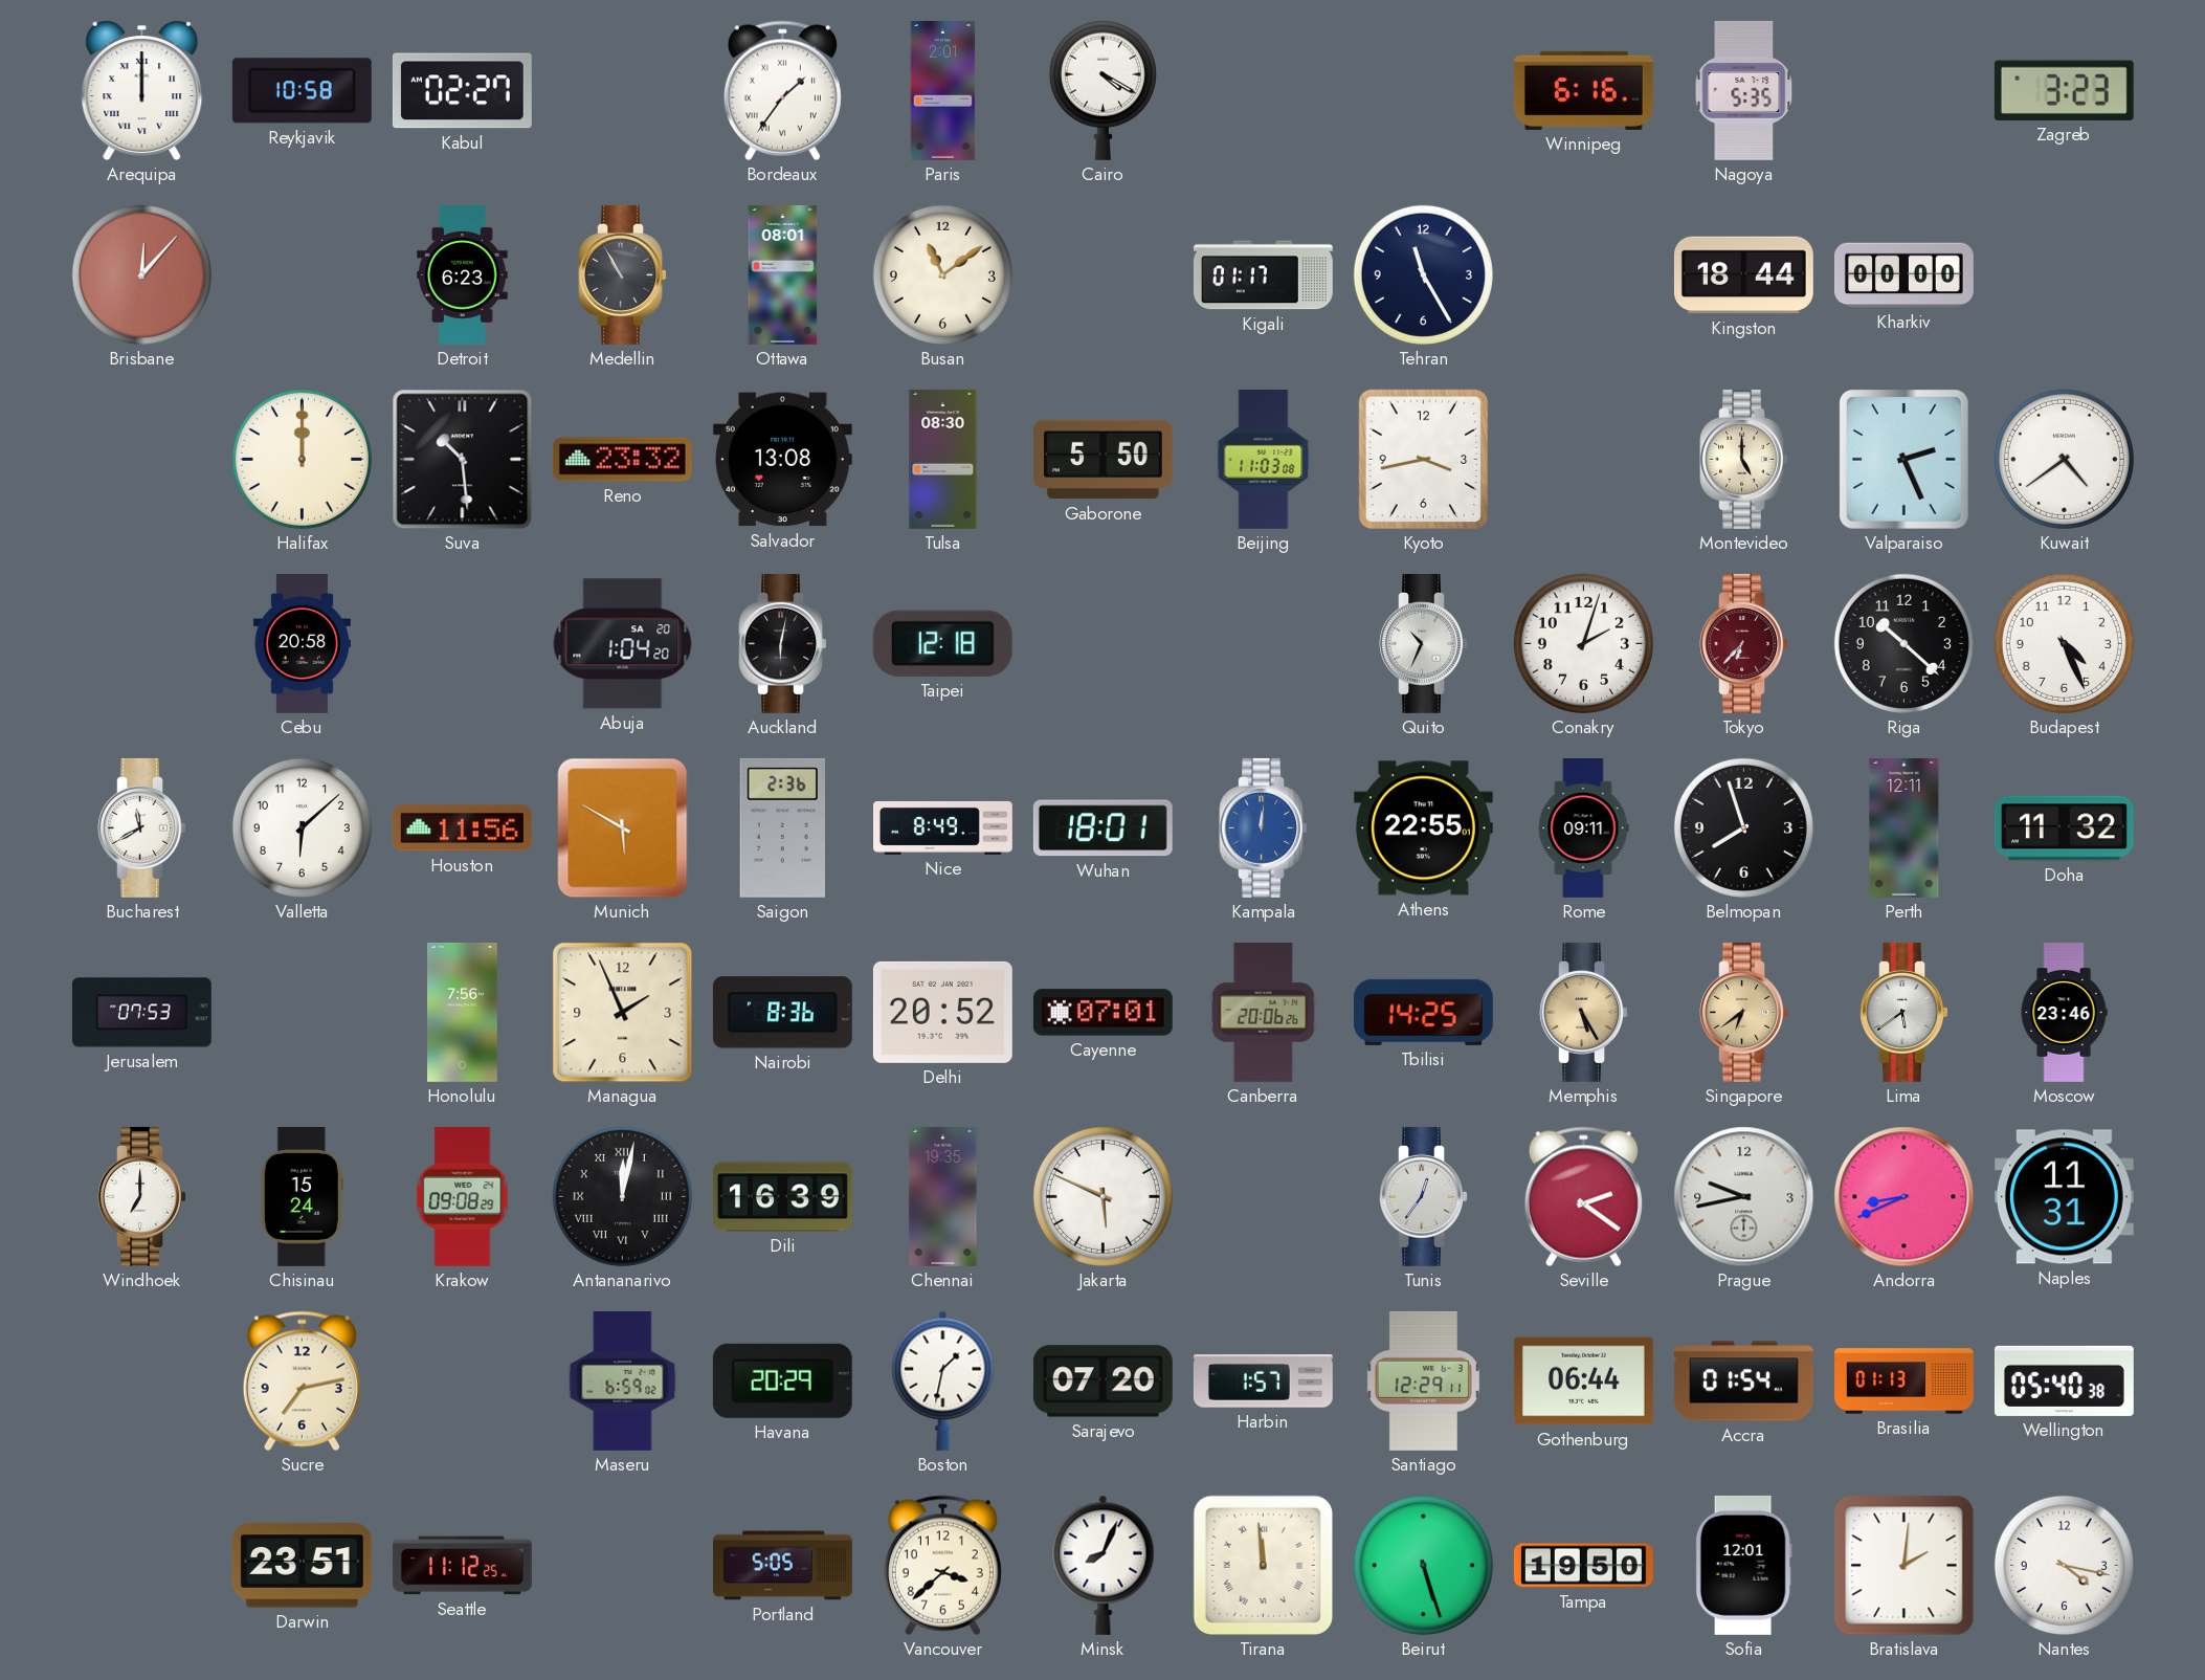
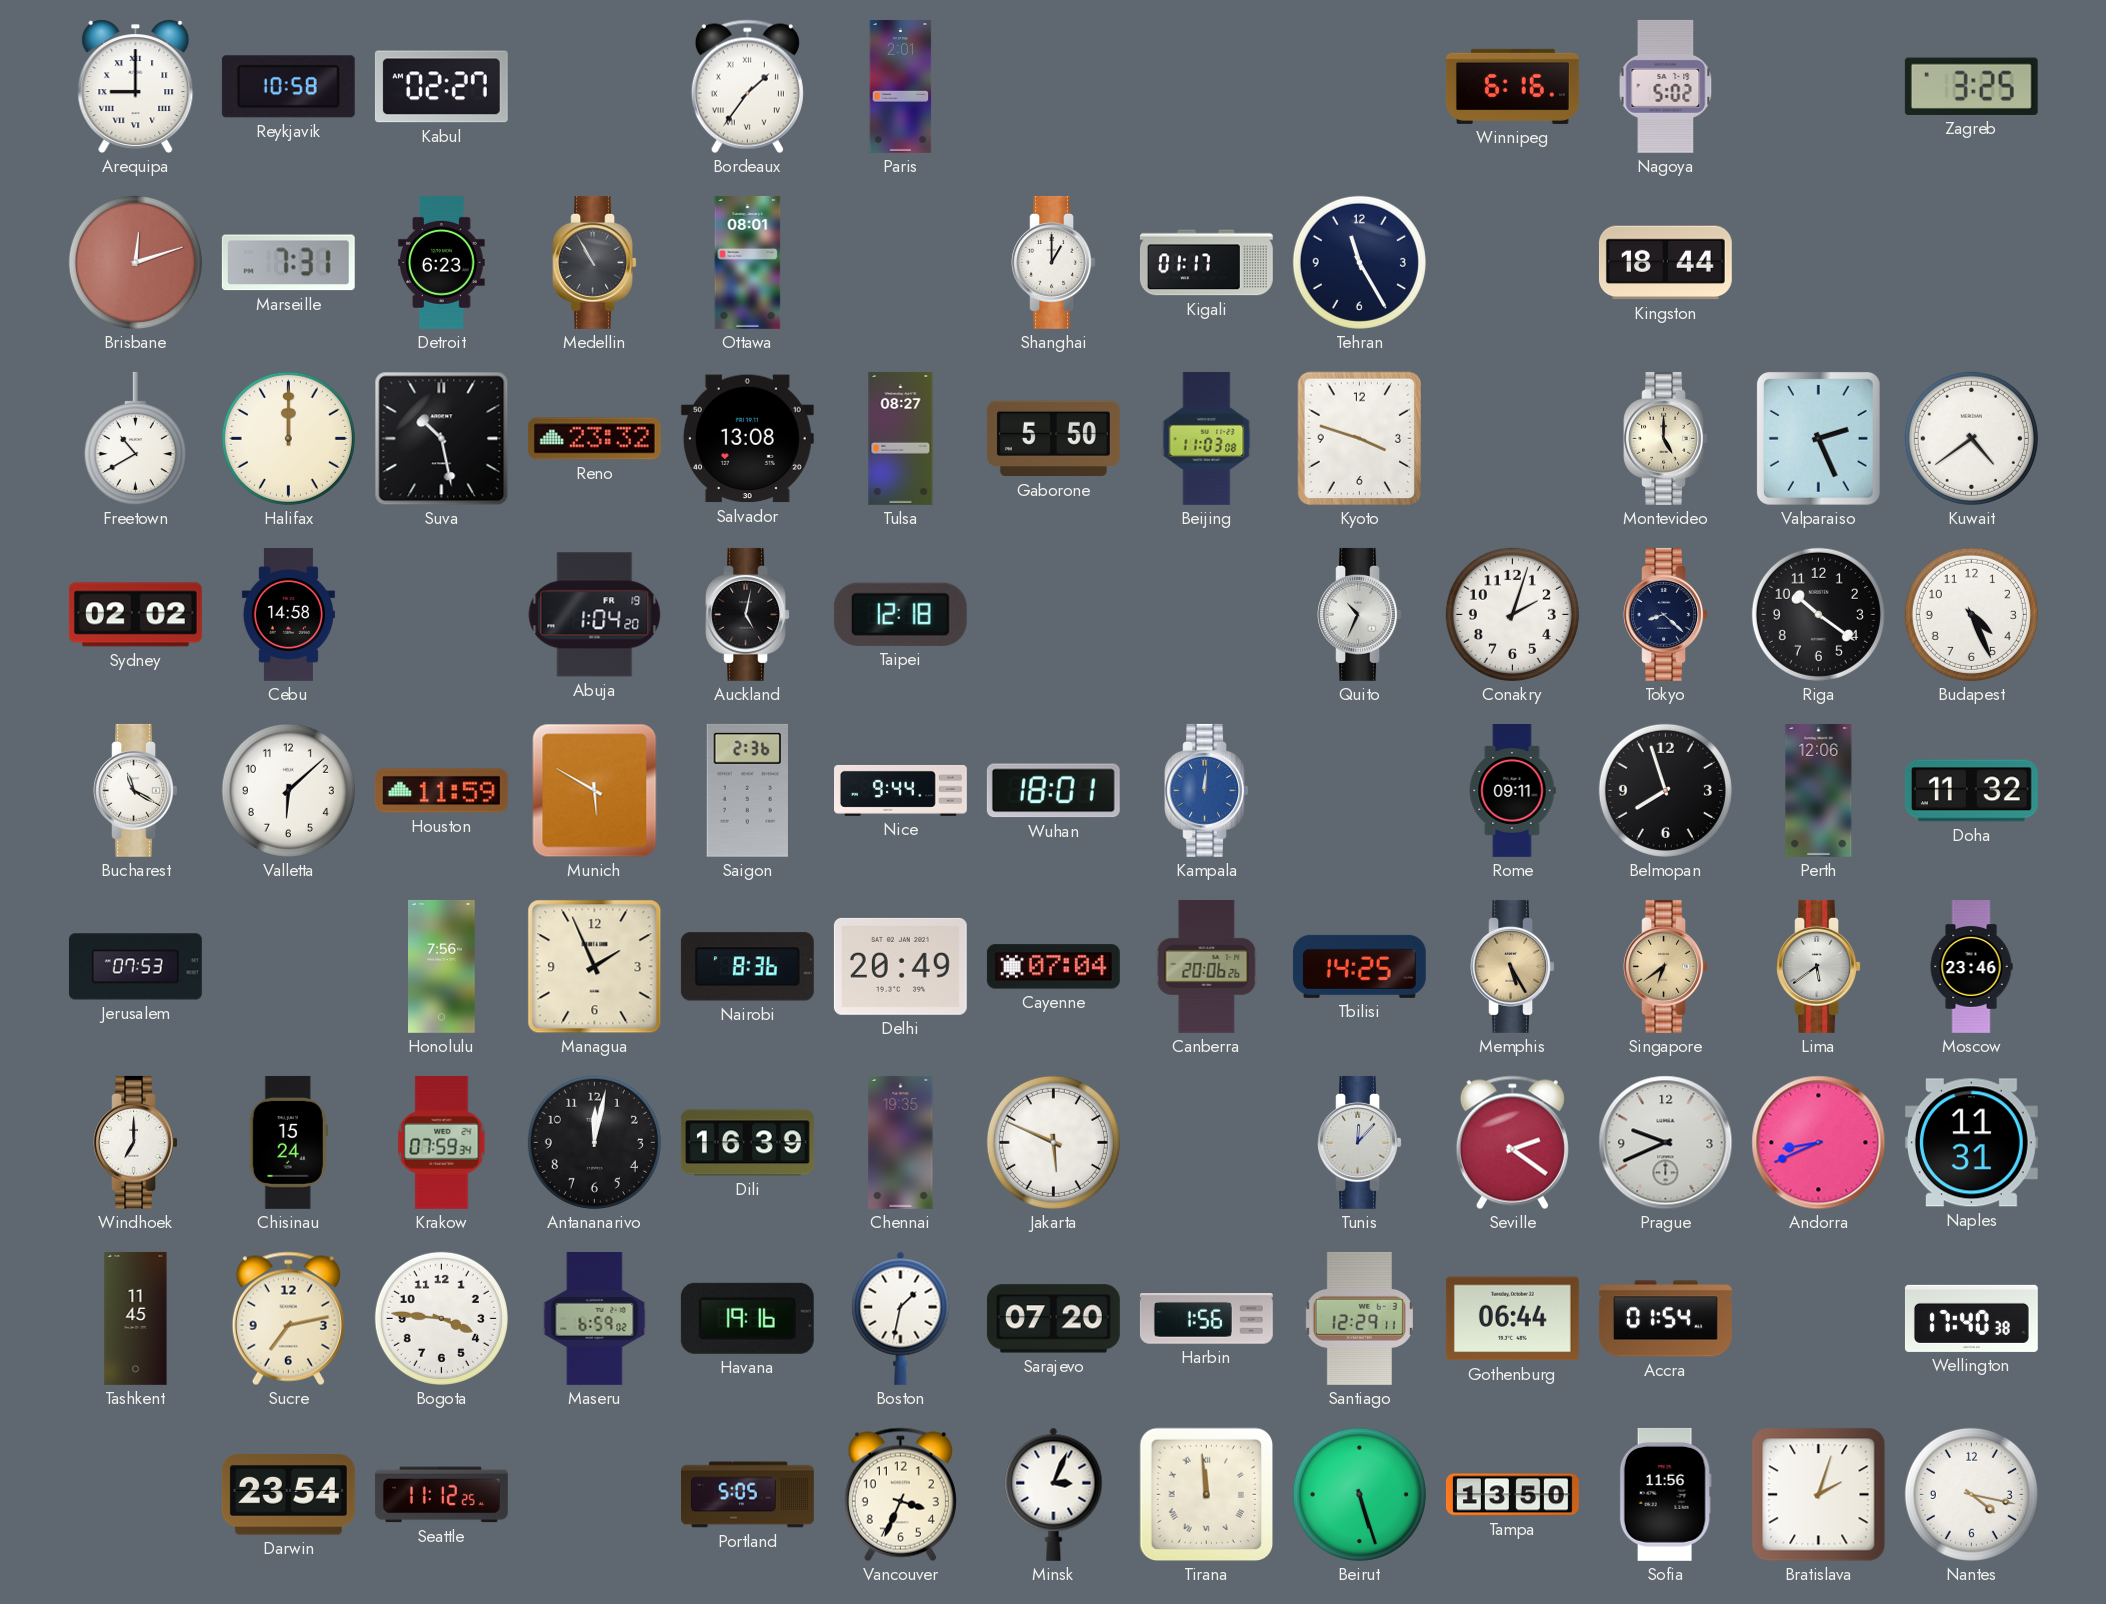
Arequipa: 12:00 -> 9:00 (136, 87)
Cairo: 4:20 -> none (1102, 90)
Nagoya: 5:35 -> 5:02 (1666, 86)
Zagreb: 3:23 -> 3:25 (1971, 86)
Brisbane: 12:07 -> 12:12 (135, 262)
Marseille: none -> 7:31 (288, 263)
Busan: 11:09 -> none (942, 274)
Shanghai: none -> 1:00 (1053, 262)
Kharkiv: 00:00 -> none (1903, 275)
Freetown: none -> 10:40 (135, 439)
Suva: 10:29 -> 10:28 (442, 439)
Tulsa: 08:30 -> 08:27 (901, 438)
Kyoto: 3:43 -> 3:48 (1360, 439)
Sydney: none -> 02:02 (135, 615)
Cebu: 20:58 -> 14:58 (288, 614)
Abuja date: SA 20 -> FR 19 (595, 615)
Auckland: 6:02 -> 5:02 (747, 614)
Tokyo: 6:37 -> 8:22 (1665, 614)
Tokyo dial: burgundy -> navy (1665, 614)
Riga: 10:22 -> 10:21 (1818, 614)
Bucharest: 11:40 -> 11:20 (135, 790)
Houston: 11:56 -> 11:59 (441, 791)
Nice: 8:49 -> 9:44 (901, 790)
Athens: 22:55 -> none (1423, 828)
Perth: 12:11 -> 12:06 (1819, 790)
Delhi: 20:52 -> 20:49 (900, 966)
Cayenne: 07:01 -> 07:04 (1053, 967)
Krakow: 09:08 -> 07:59 (442, 1142)
Antananarivo numerals: Roman -> Arabic (594, 1142)
Tunis: 12:36 -> 12:07 (1359, 1142)
Prague: 9:43 -> 9:41 (1666, 1143)
Tashkent: none -> 11:45 (136, 1318)
Bogota: none -> 3:46 (441, 1318)
Havana: 20:29 -> 19:16 (747, 1318)
Harbin: 1:57 -> 1:56 (1206, 1319)
Brasilia: 01:13 -> none (1905, 1381)
Wellington: 05:40 -> 17:40 (1971, 1318)
Darwin: 23:51 -> 23:54 (288, 1495)
Vancouver: 3:38 -> 3:34 (900, 1495)
Minsk: 8:04 -> 3:04 (1054, 1494)
Tampa: 19:50 -> 13:50 (1512, 1495)
Sofia: 12:01 -> 11:56 (1665, 1494)
Bratislava: 2:01 -> 2:03 (1819, 1495)
